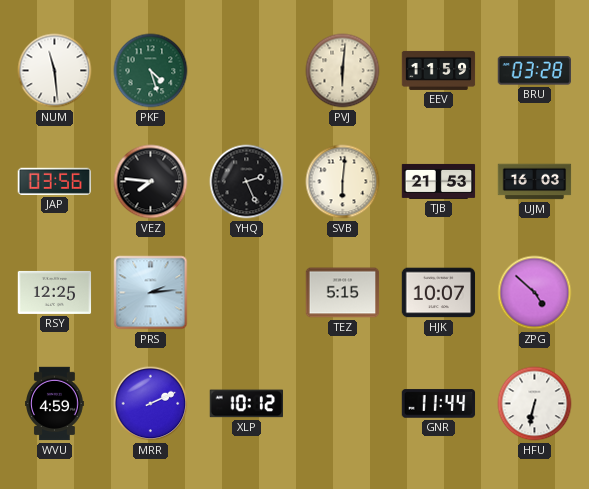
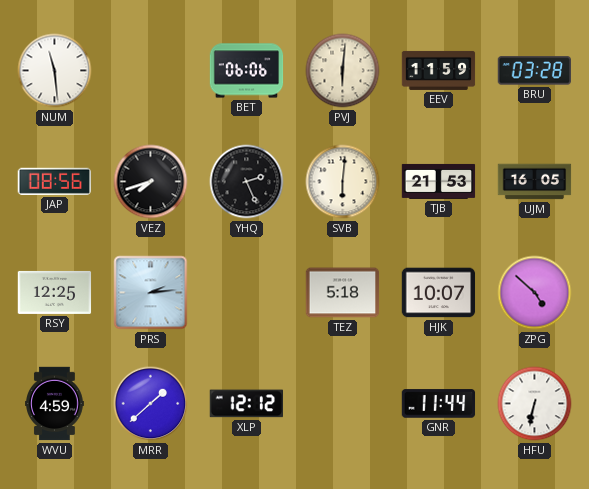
PKF: 4:27 -> none (151, 71)
BET: none -> 06:06 (247, 71)
JAP: 03:56 -> 08:56 (54, 181)
VEZ: 7:46 -> 7:42 (151, 182)
UJM: 16:03 -> 16:05 (535, 182)
TEZ: 5:15 -> 5:18 (343, 293)
MRR: 2:11 -> 1:38 (151, 404)
XLP: 10:12 -> 12:12 (246, 404)
